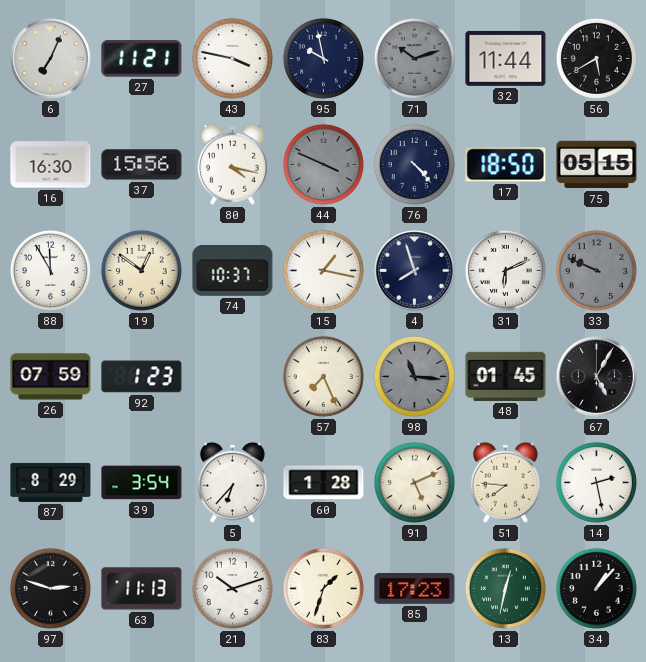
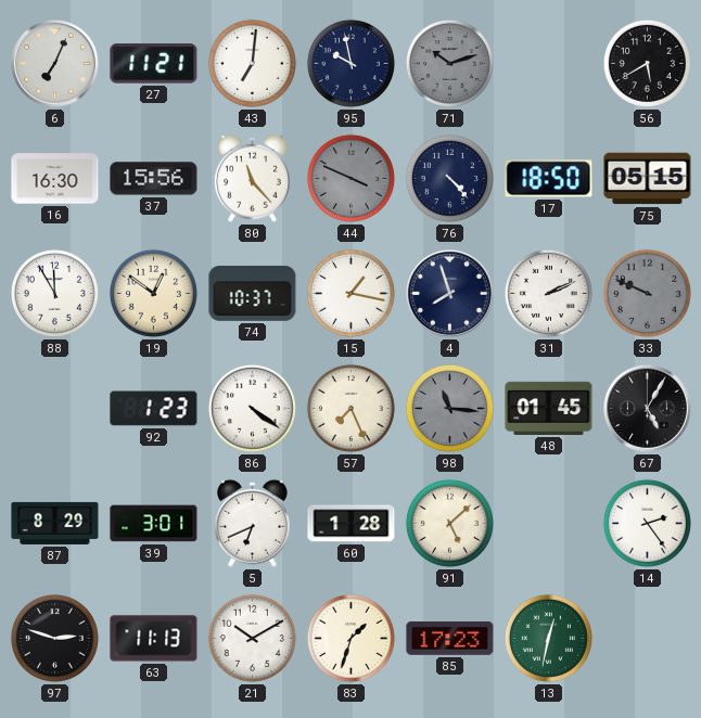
43: 3:47 -> 7:01 (252, 63)
32: 11:44 -> none (506, 58)
80: 4:17 -> 11:23 (252, 178)
31: 6:11 -> 2:11 (548, 293)
26: 07:59 -> none (51, 377)
86: none -> 4:21 (252, 408)
39: 3:54 -> 3:01 (154, 524)
5: 6:37 -> 6:41 (252, 523)
91: 5:11 -> 5:08 (449, 523)
51: 7:46 -> none (505, 482)
14: 2:28 -> 2:24 (647, 523)
21: 10:12 -> 10:10 (252, 638)
34: 1:07 -> none (596, 588)
